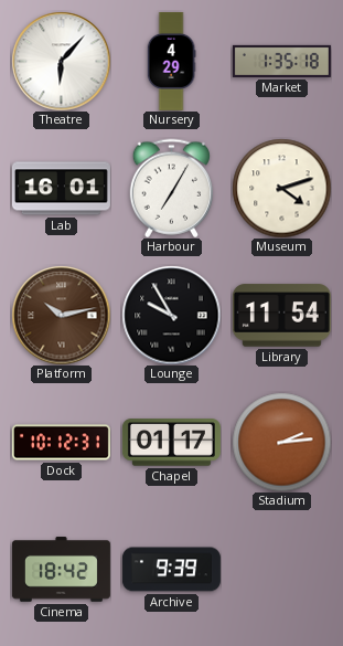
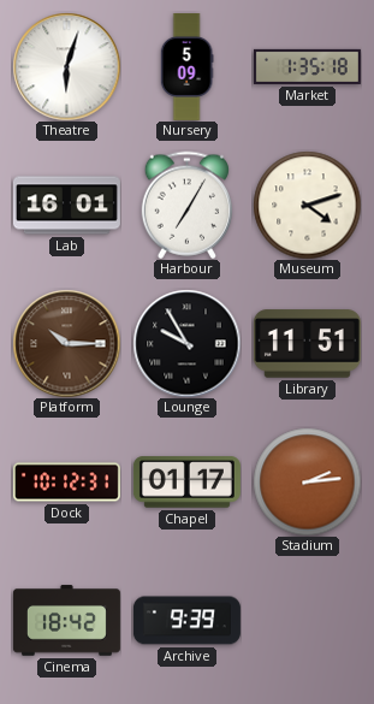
Theatre: 6:07 -> 6:03 (66, 66)
Nursery: 4:29 -> 5:09 (186, 66)
Platform: 10:13 -> 10:15 (66, 343)
Library: 11:54 -> 11:51 (307, 344)
